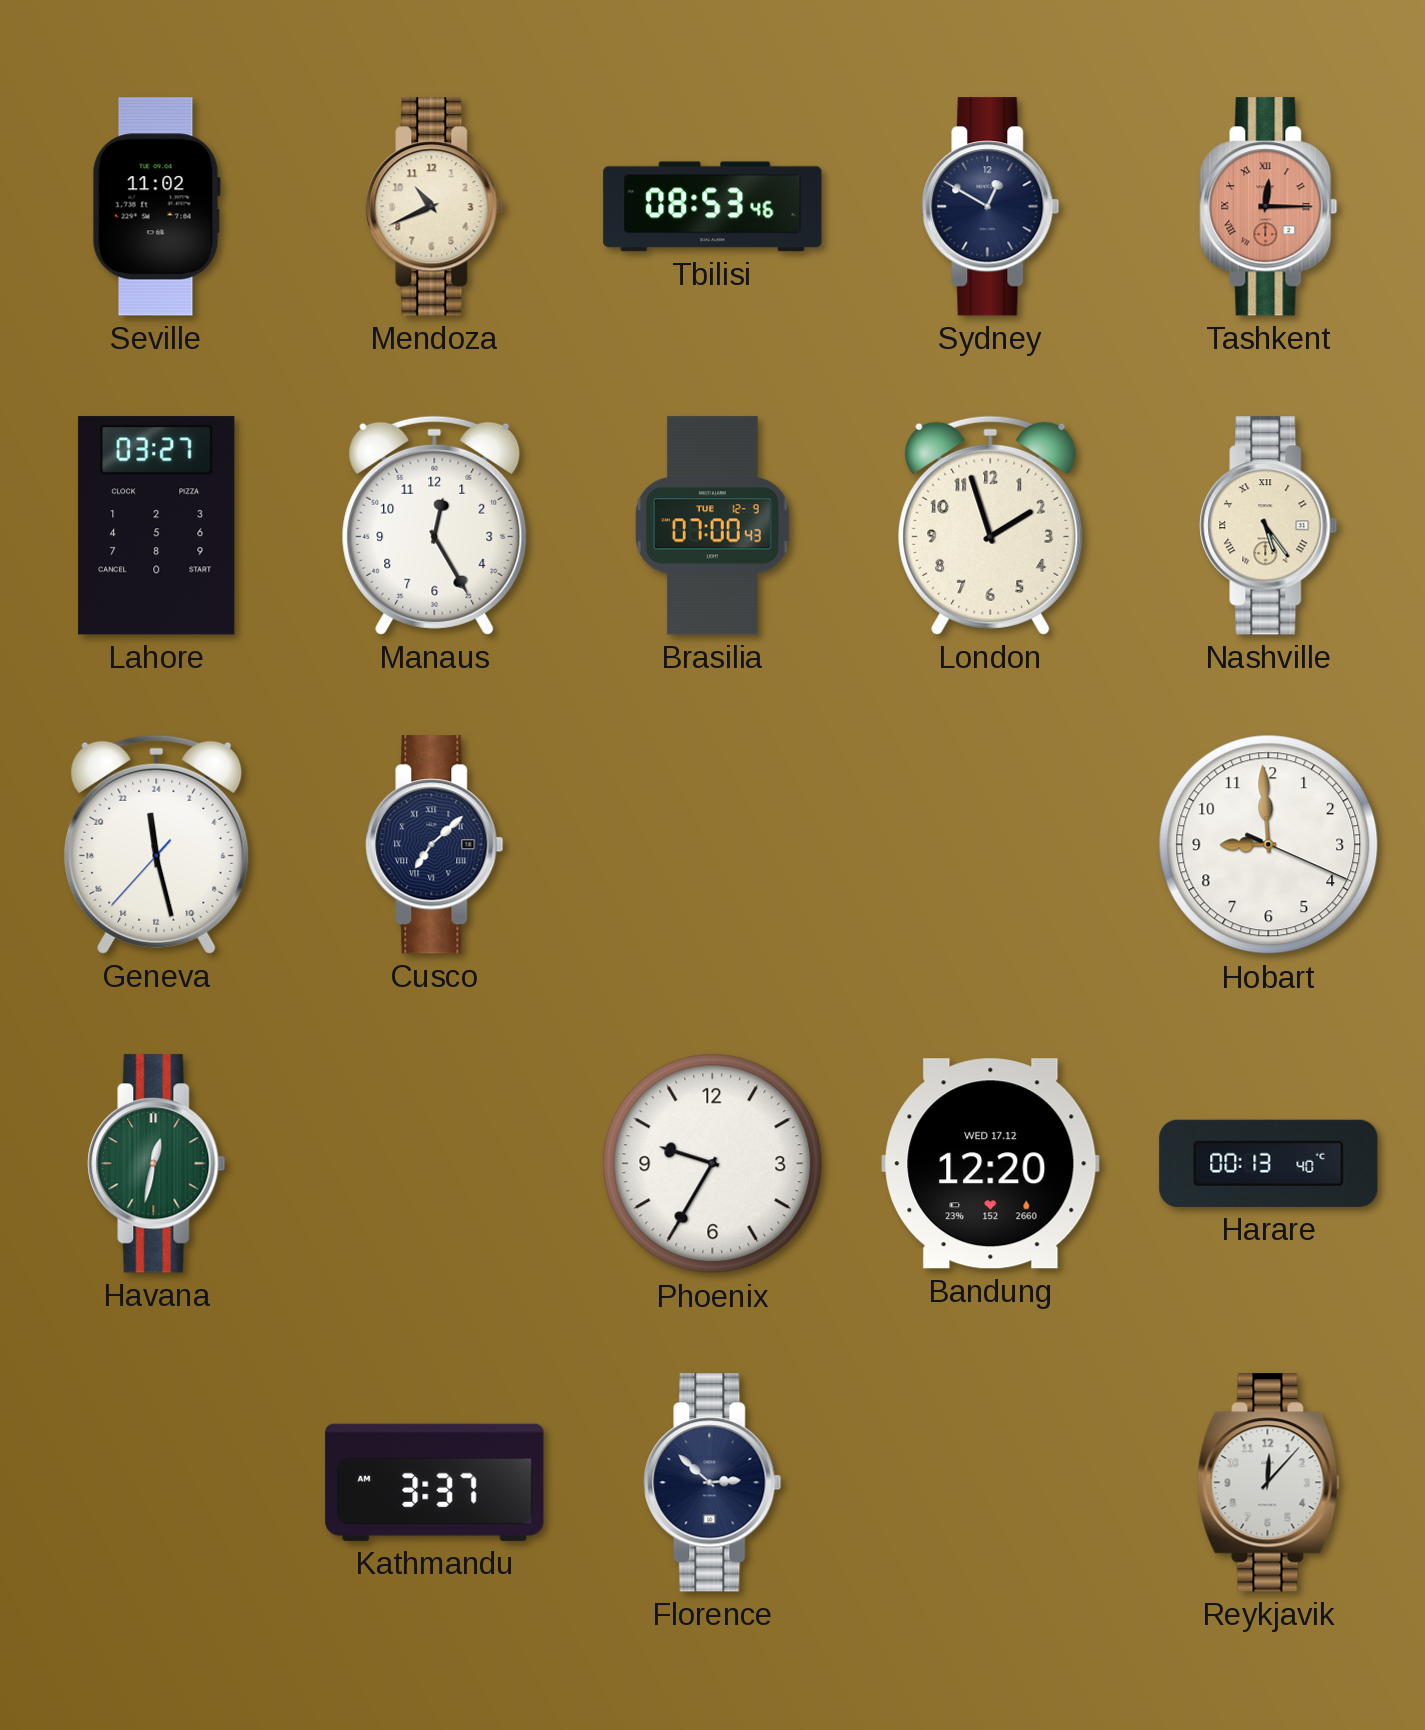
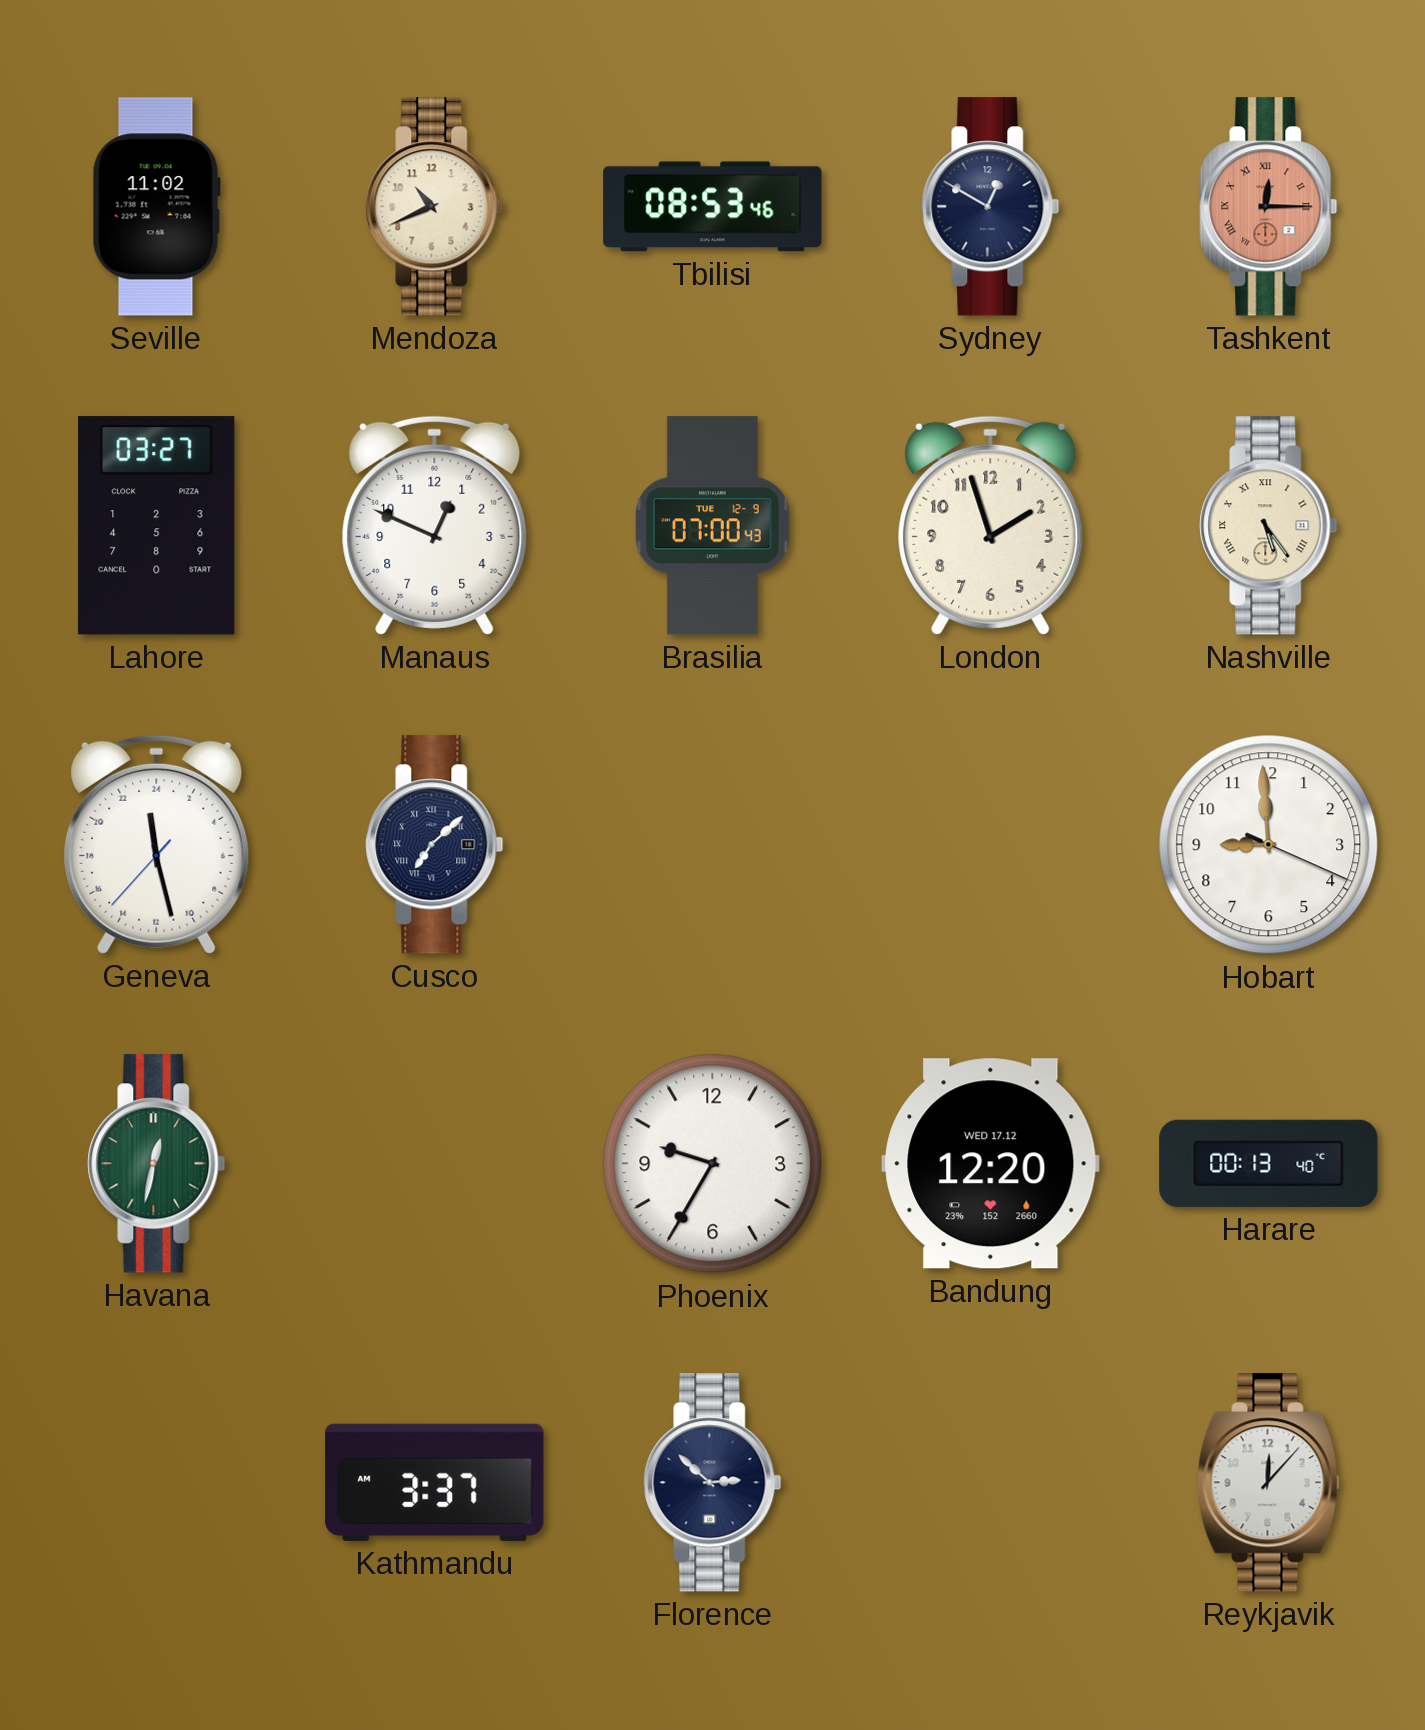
Manaus: 12:25 -> 12:49 (435, 525)
